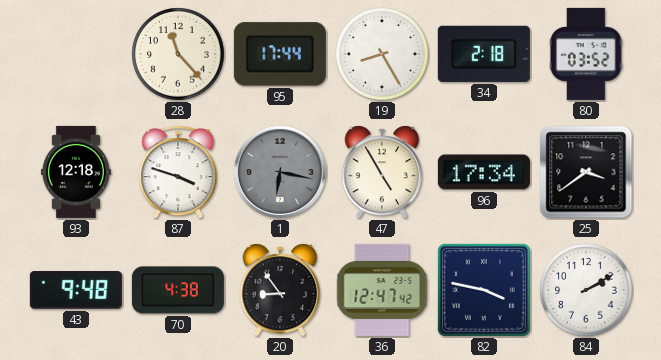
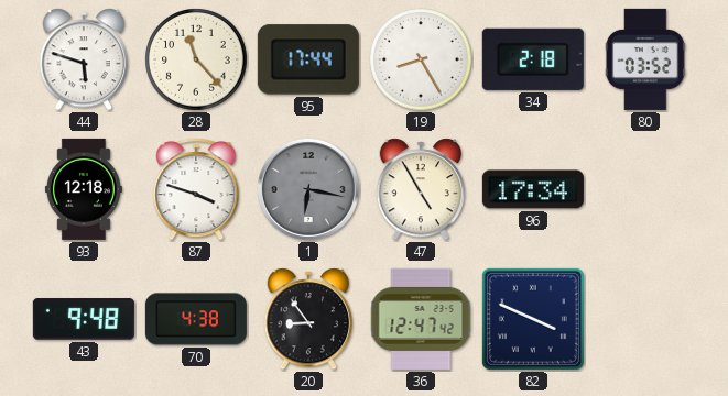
44: none -> 5:48 (84, 59)
25: 3:39 -> none (586, 172)
82: 3:47 -> 3:49 (533, 319)
84: 2:10 -> none (586, 290)
